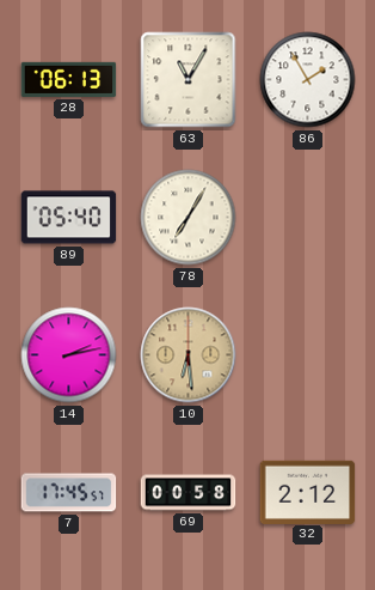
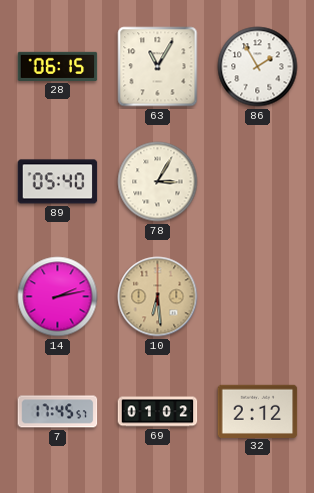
28: 06:13 -> 06:15 (58, 66)
78: 7:05 -> 3:05 (158, 182)
69: 00:58 -> 01:02 (158, 412)
